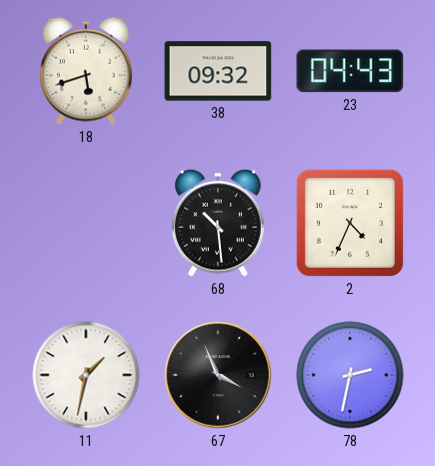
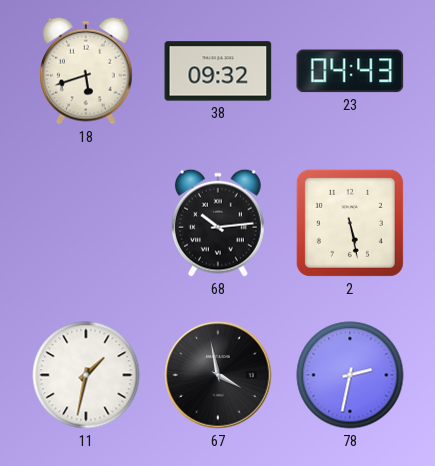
68: 10:29 -> 10:14 (219, 223)
2: 4:34 -> 5:28 (350, 223)
67: 3:56 -> 3:58 (218, 375)
